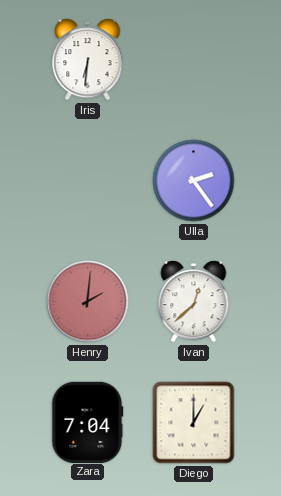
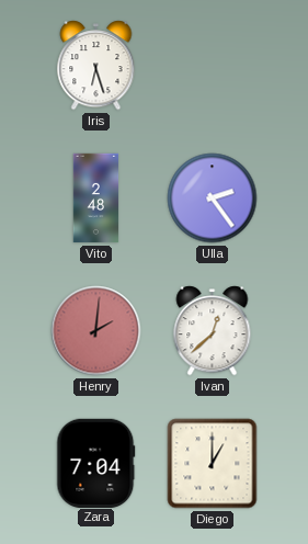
Iris: 6:31 -> 6:27 (96, 66)
Vito: none -> 2:48 (96, 199)
